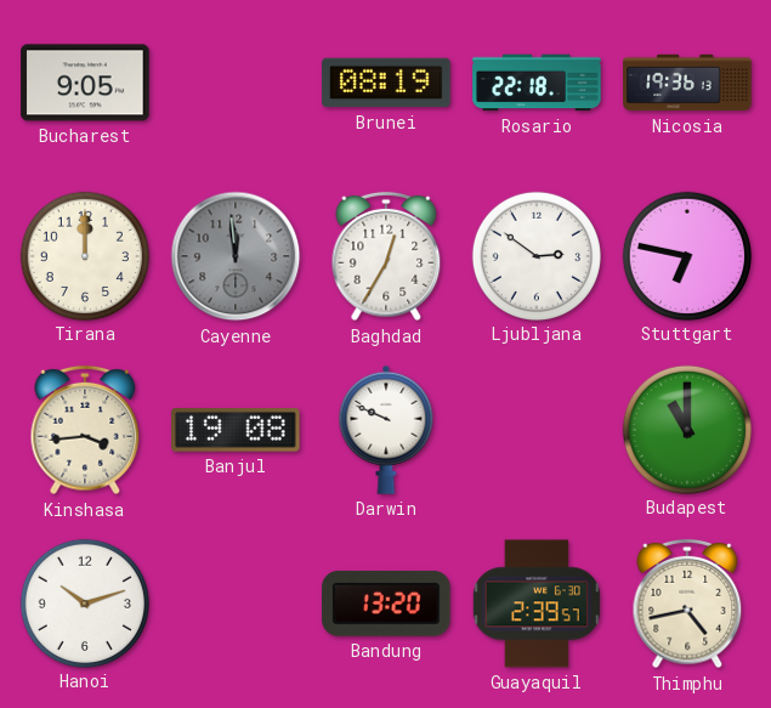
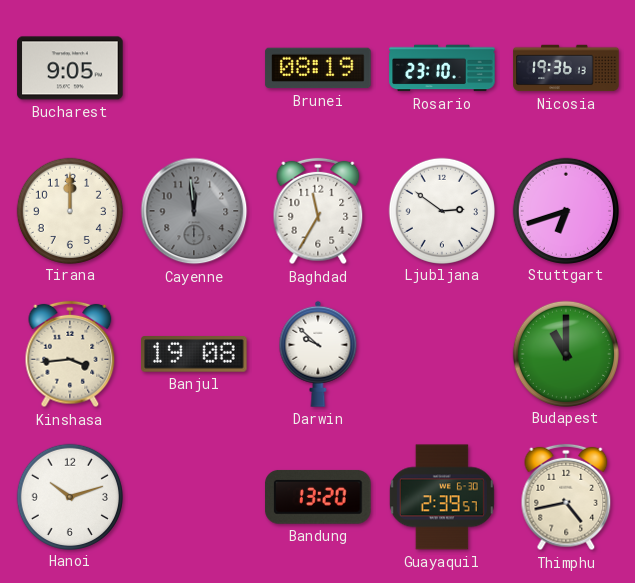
Rosario: 22:18 -> 23:10 (442, 68)
Baghdad: 12:35 -> 11:35 (318, 211)
Stuttgart: 6:47 -> 6:42 (565, 210)
Darwin: 9:49 -> 9:52 (318, 354)
